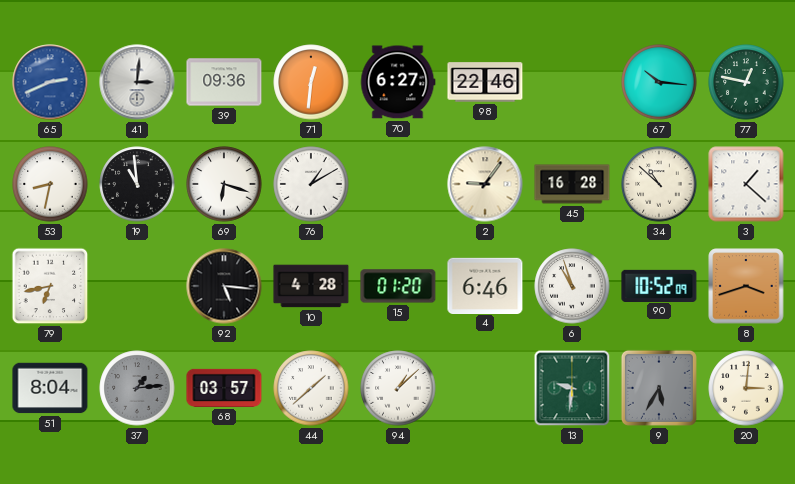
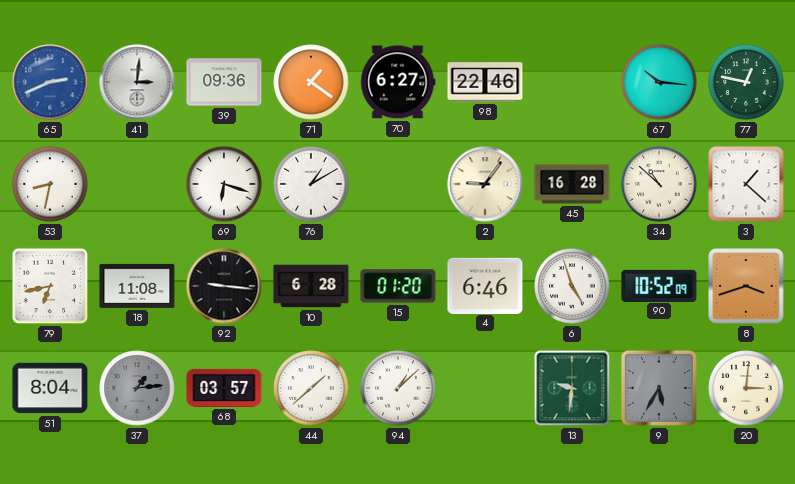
71: 12:31 -> 1:21 (311, 82)
19: 10:59 -> none (137, 184)
18: none -> 11:08 (137, 286)
92: 5:16 -> 9:16 (224, 286)
10: 4:28 -> 6:28 (311, 286)
6: 10:57 -> 4:57 (572, 286)
